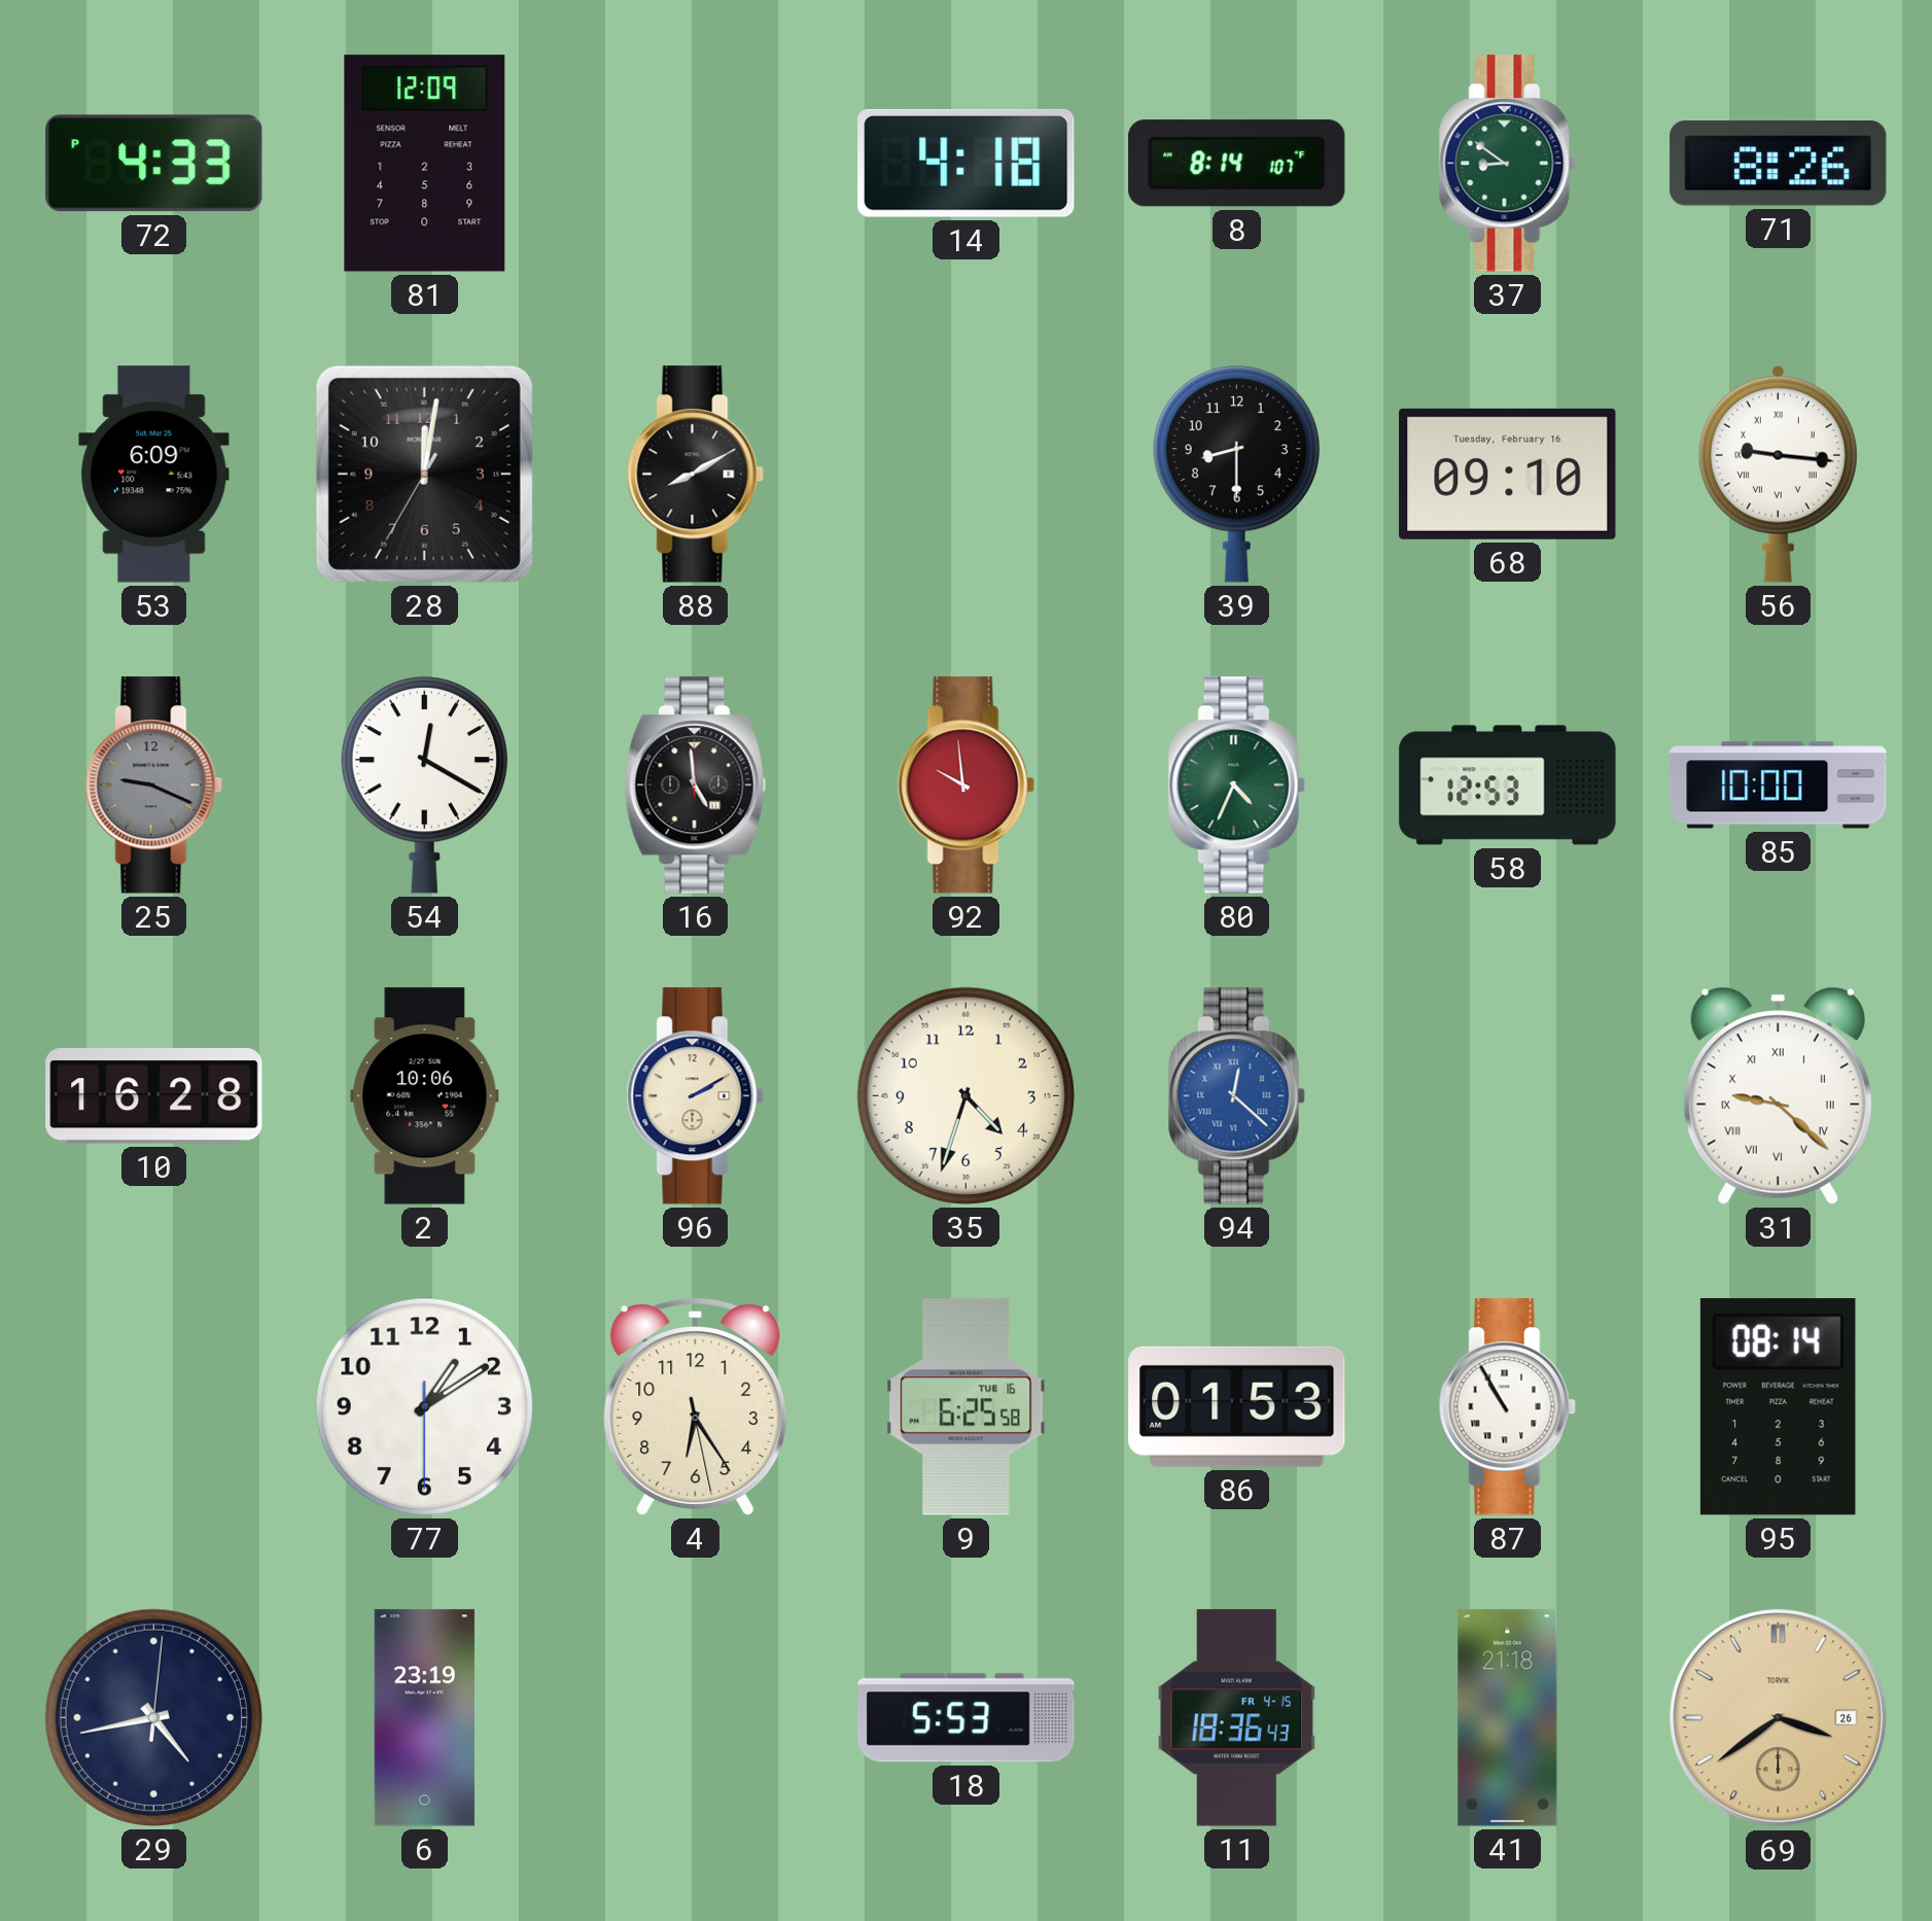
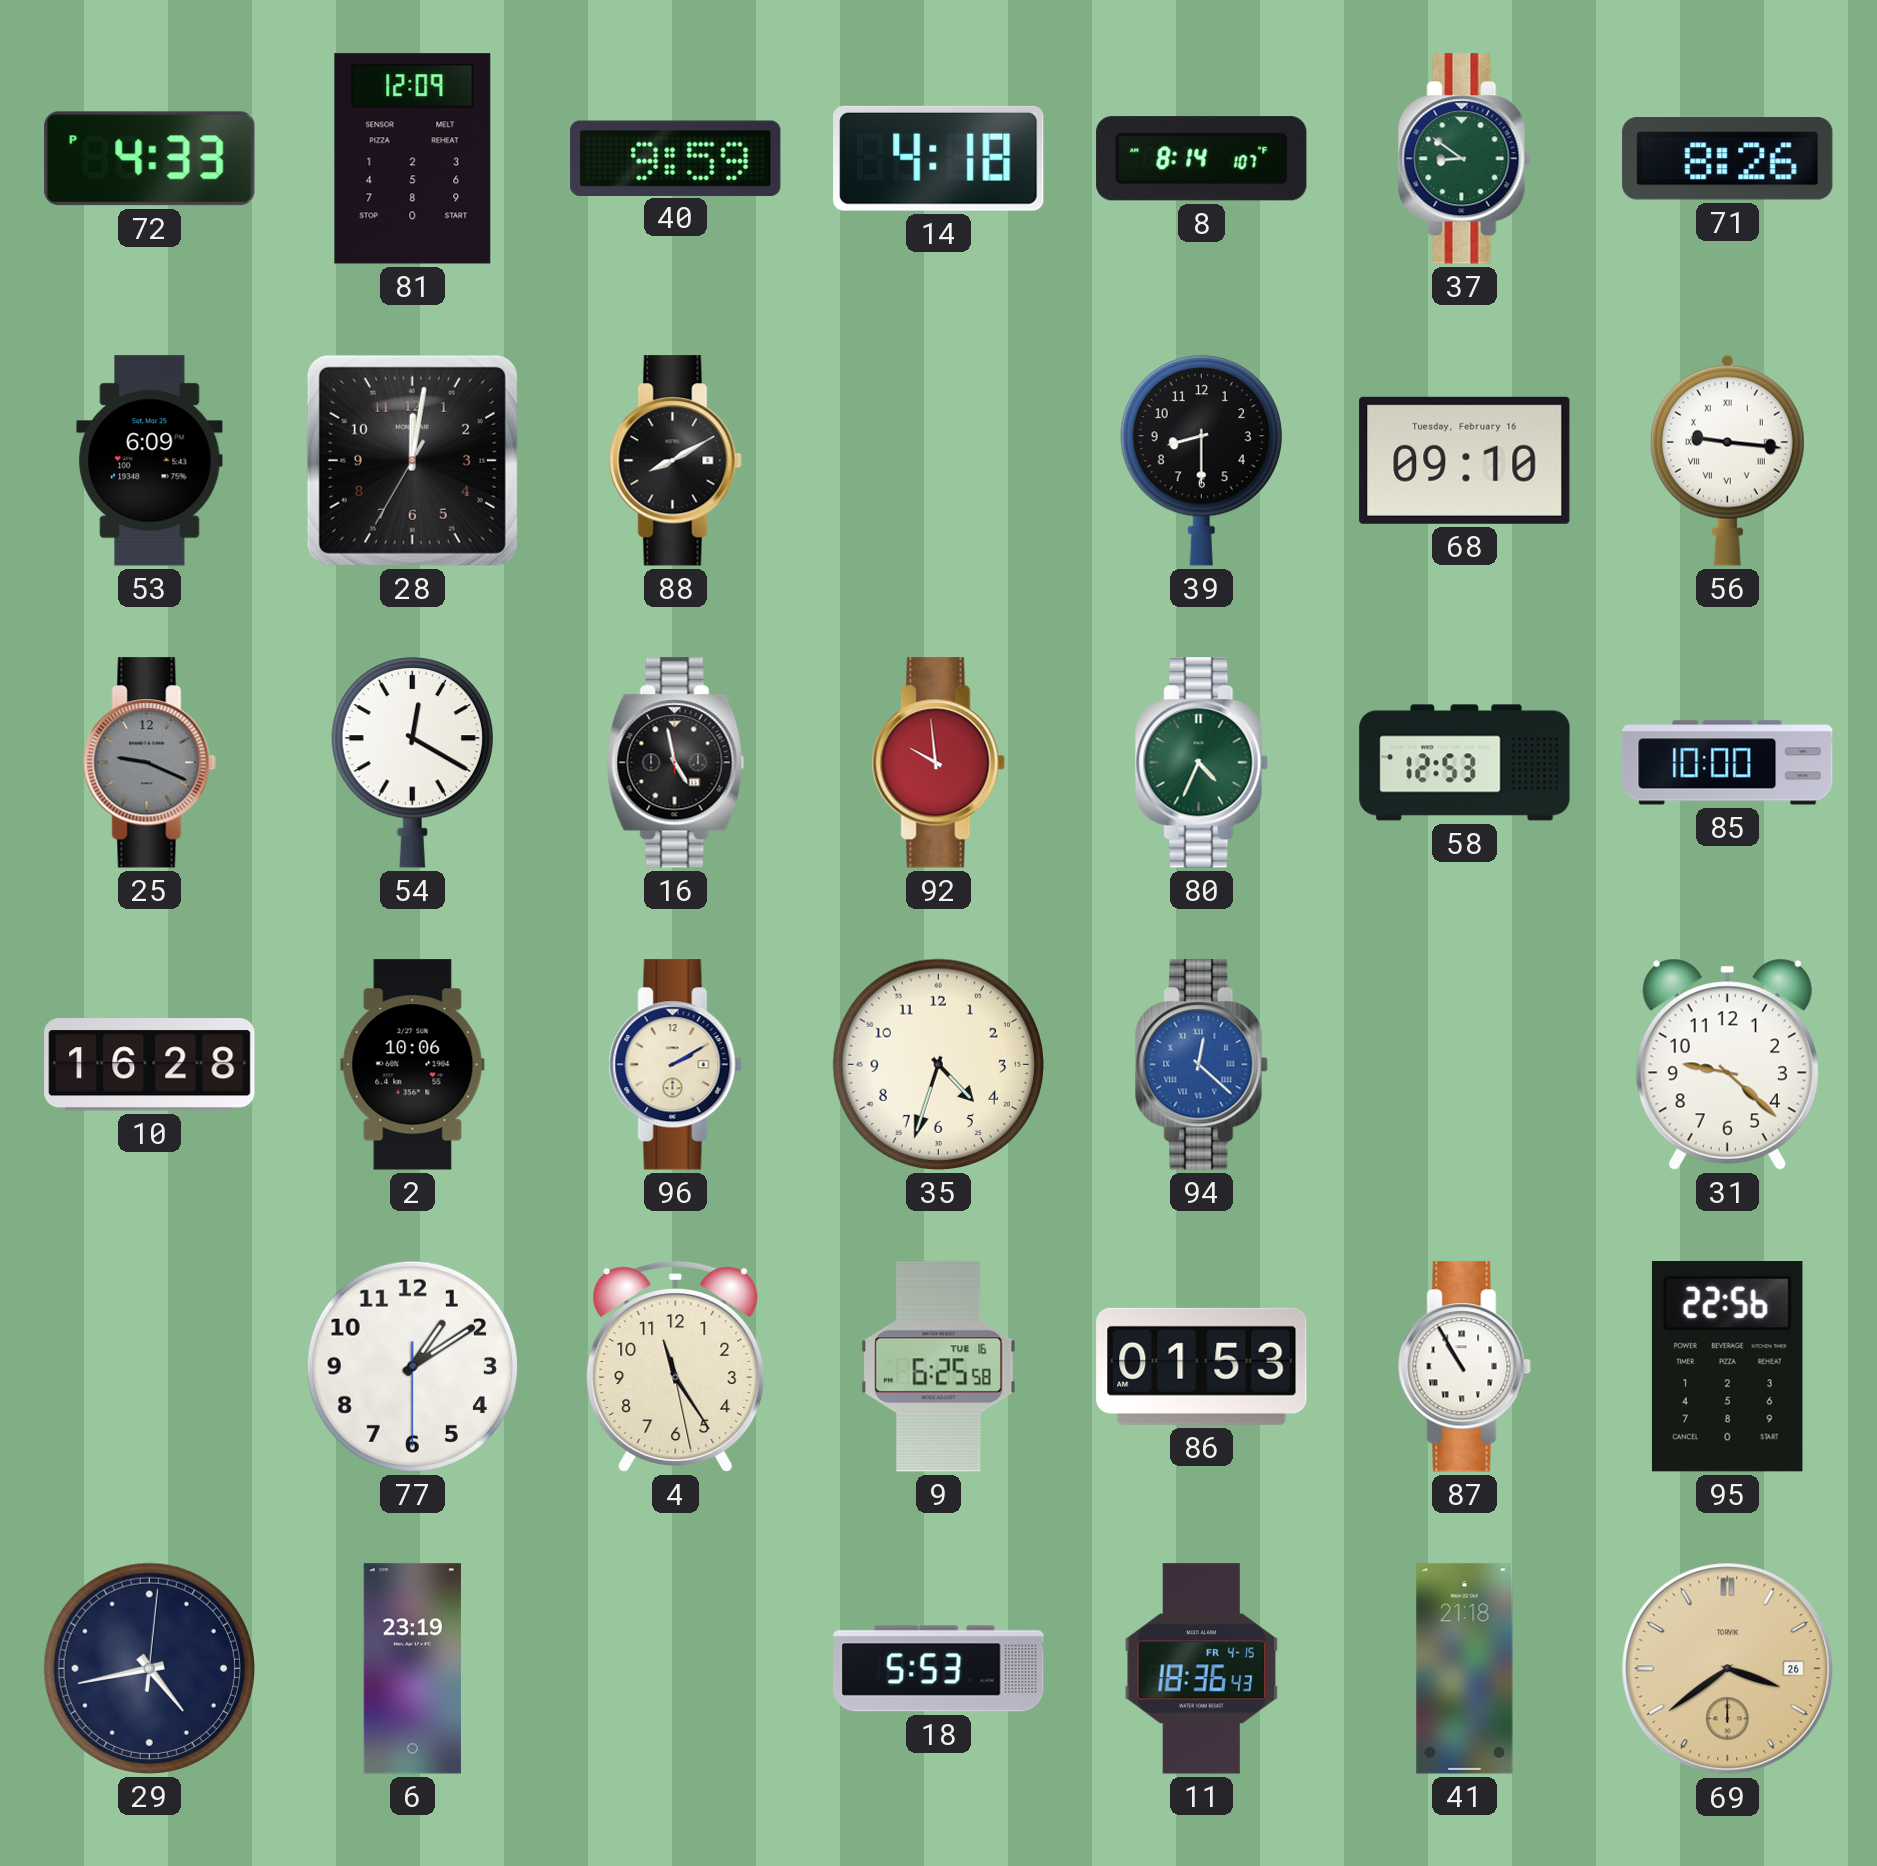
40: none -> 9:59 (676, 158)
16: 4:59 -> 4:58 (675, 763)
31 numerals: Roman -> Arabic (1727, 1064)
4: 6:24 -> 11:24 (676, 1367)
95: 08:14 -> 22:56 (1727, 1367)
